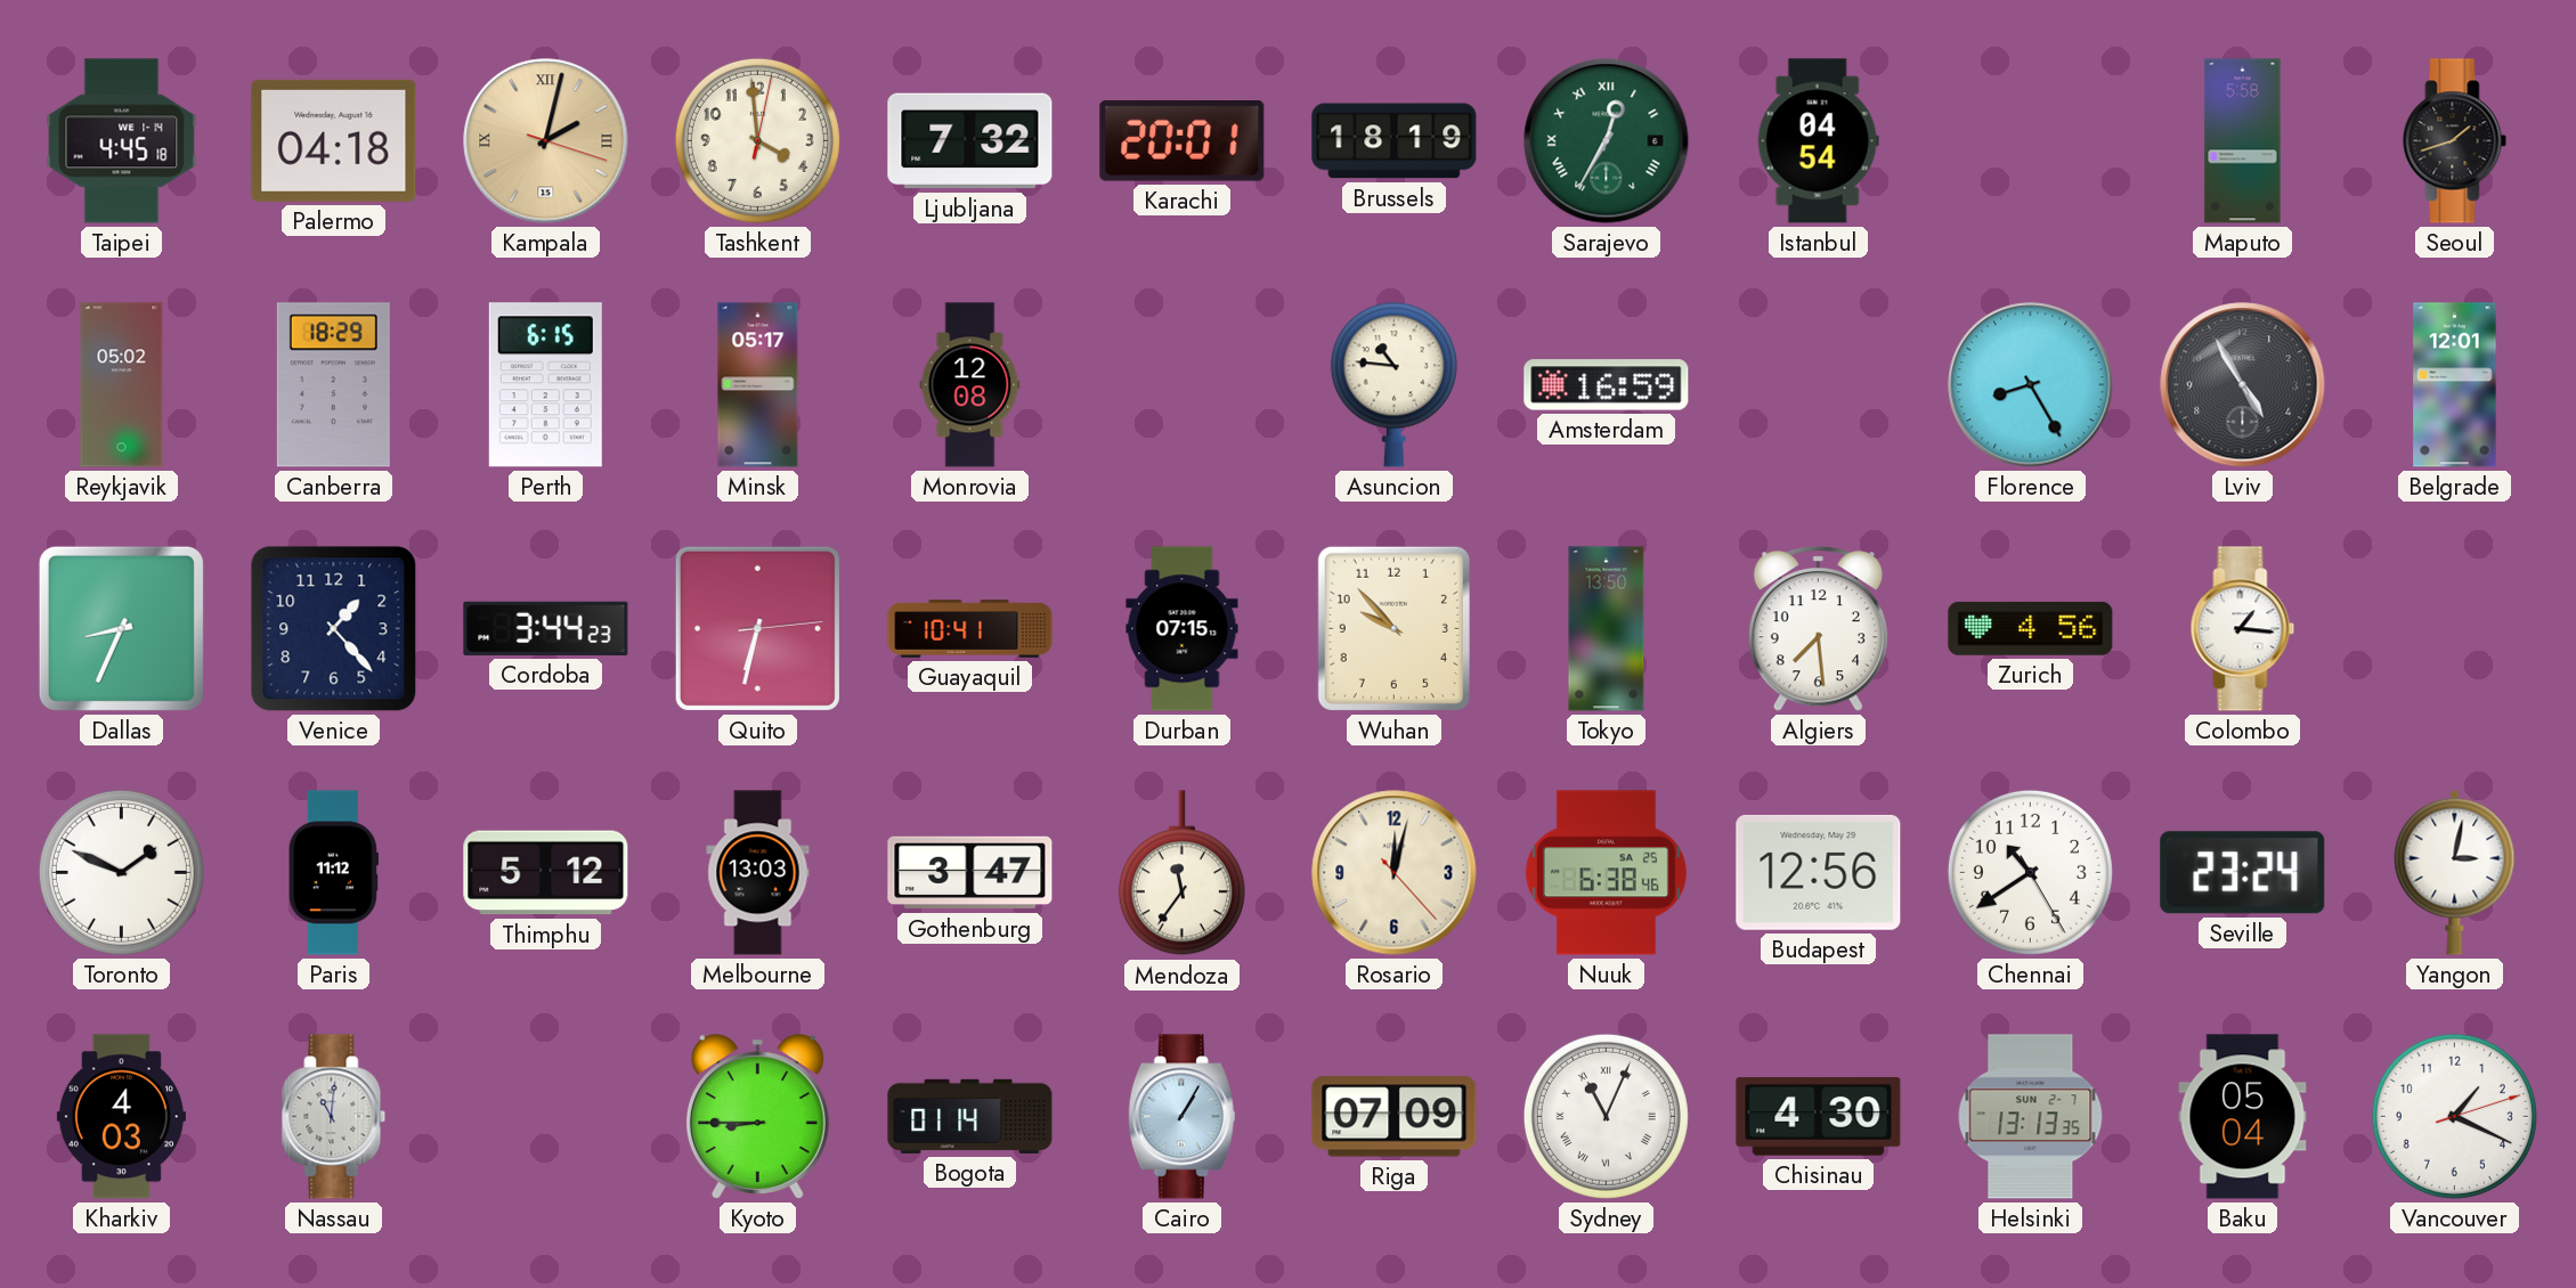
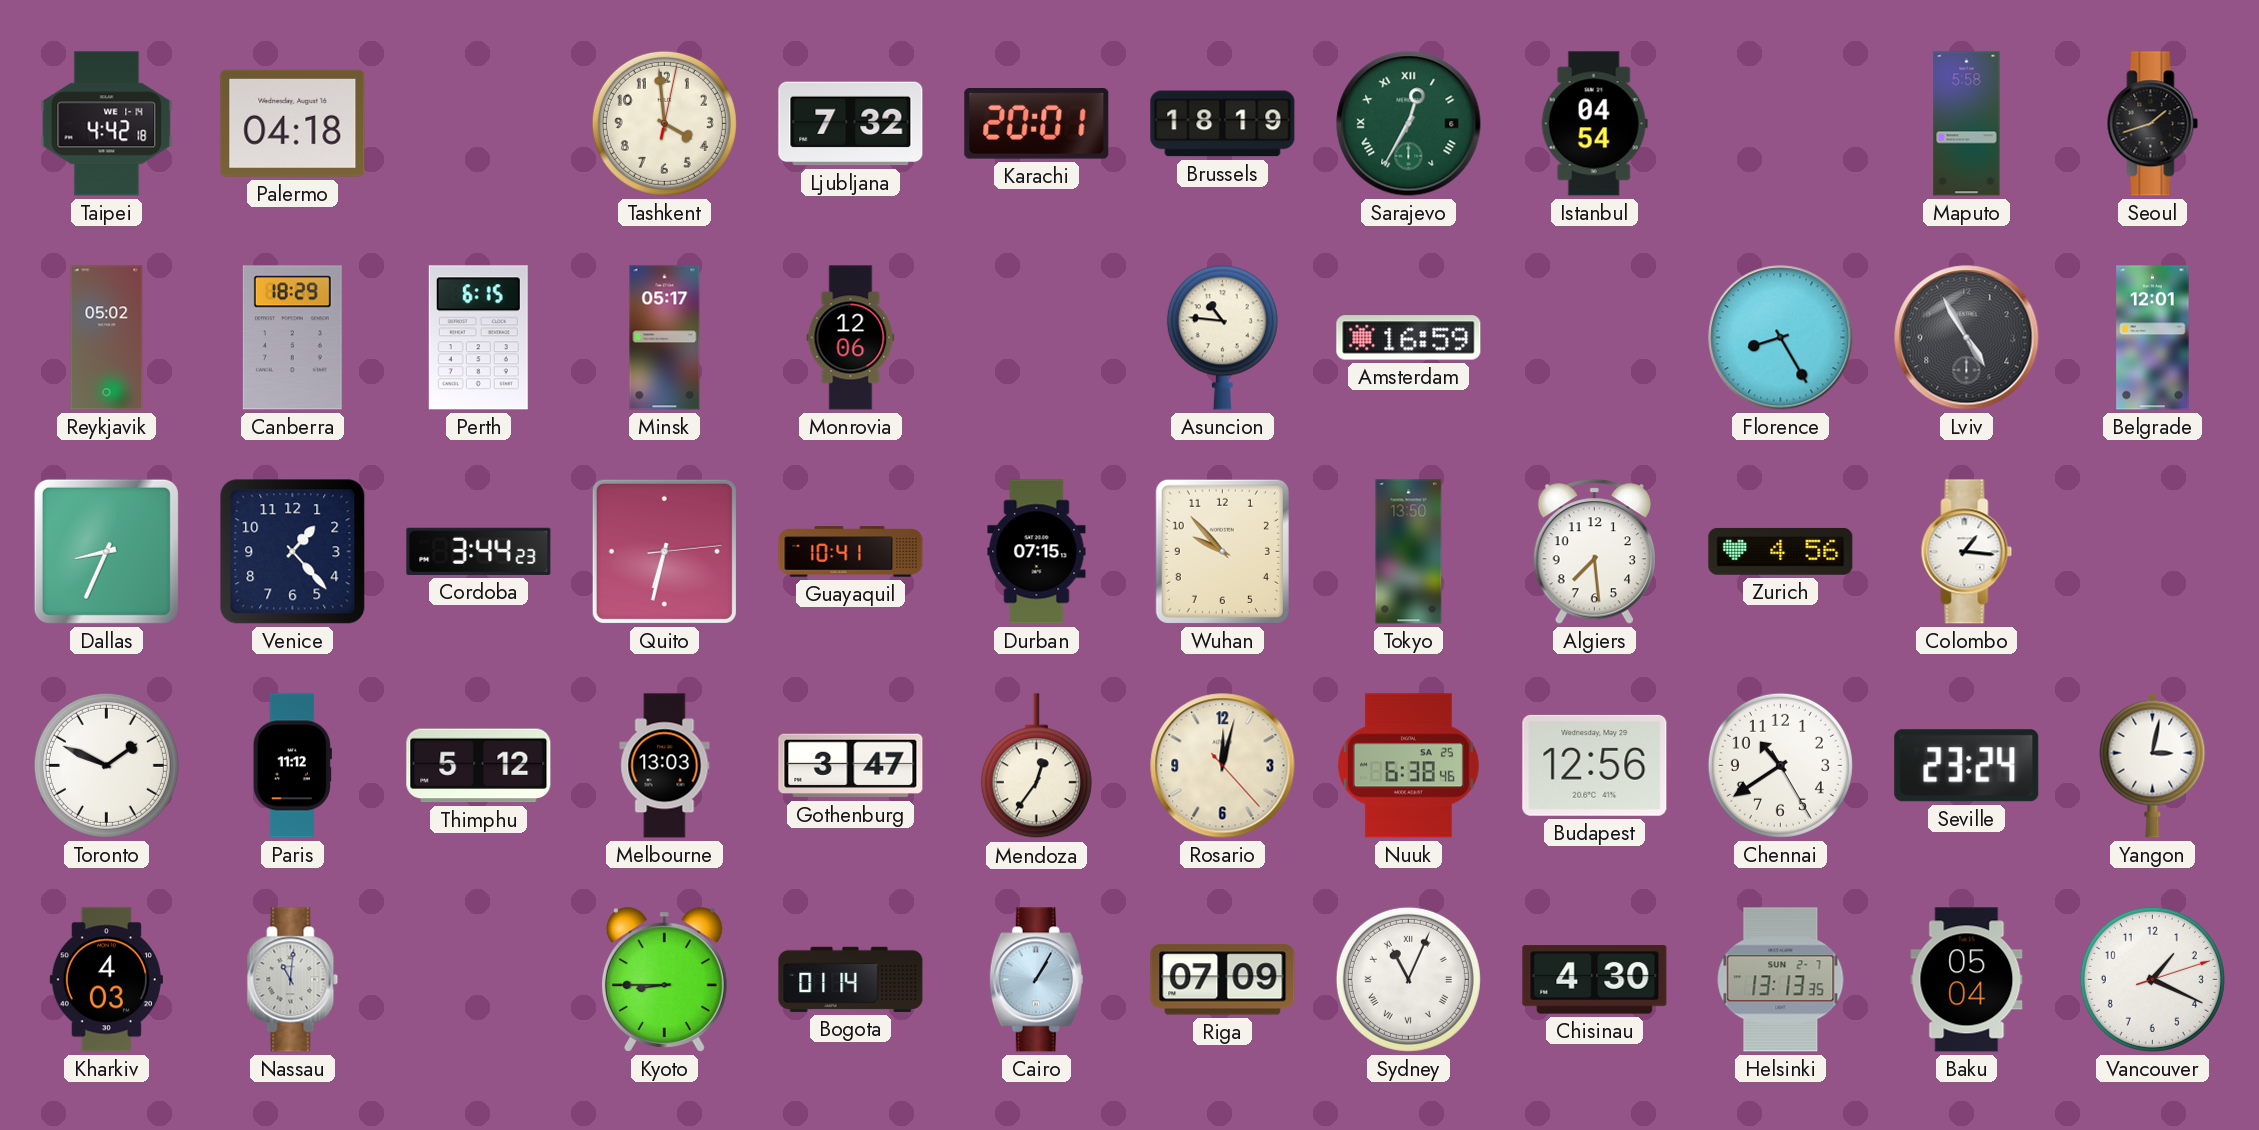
Taipei: 4:45 -> 4:42 (107, 124)
Kampala: 2:02 -> none (546, 141)
Monrovia: 12:08 -> 12:06 (851, 338)
Mendoza: 11:36 -> 12:36 (1036, 766)
